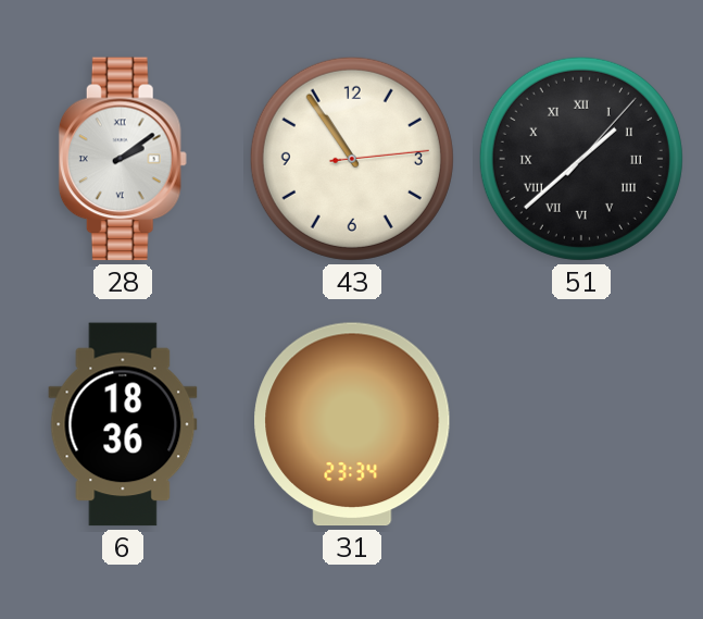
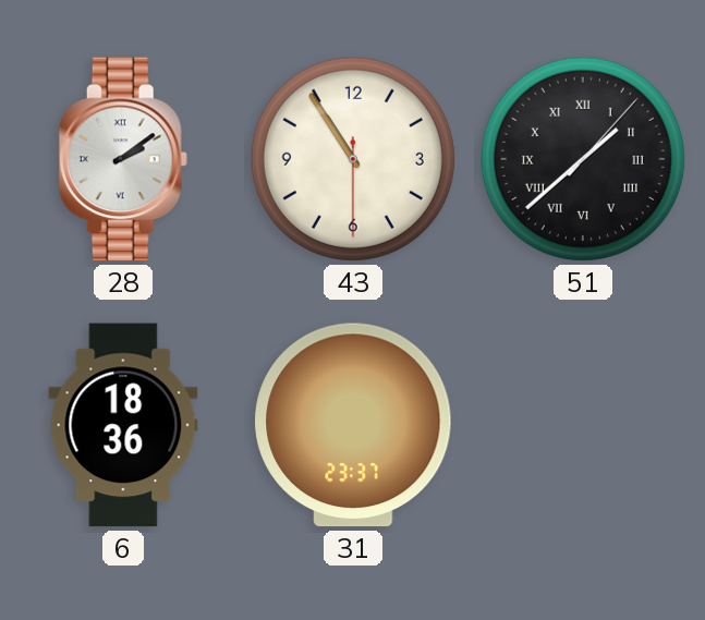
43: 10:54:14 -> 10:54:30 (353, 159)
31: 23:34 -> 23:37 (353, 425)
